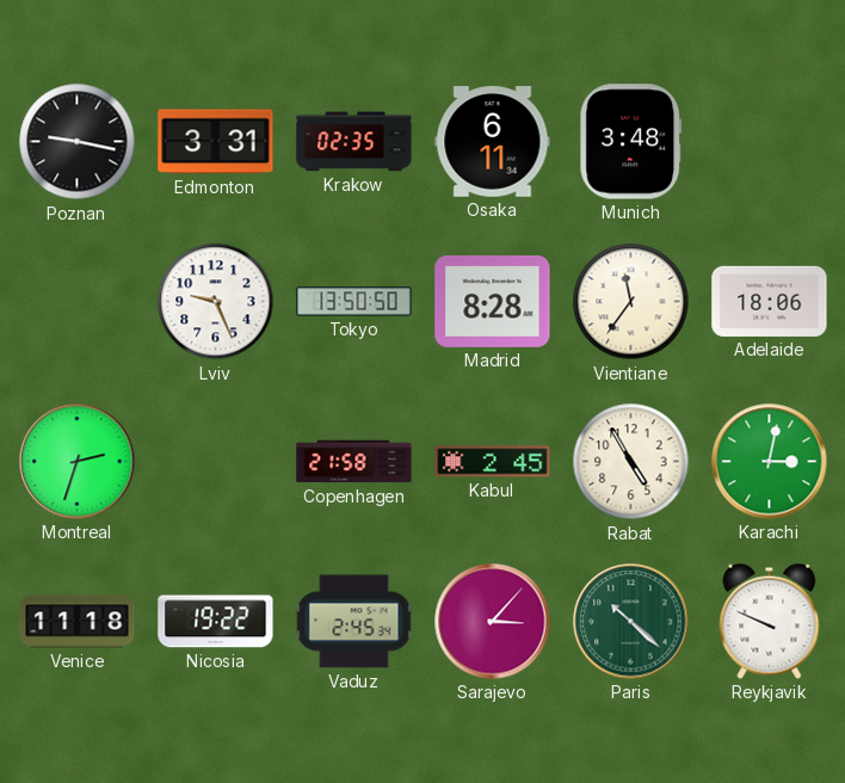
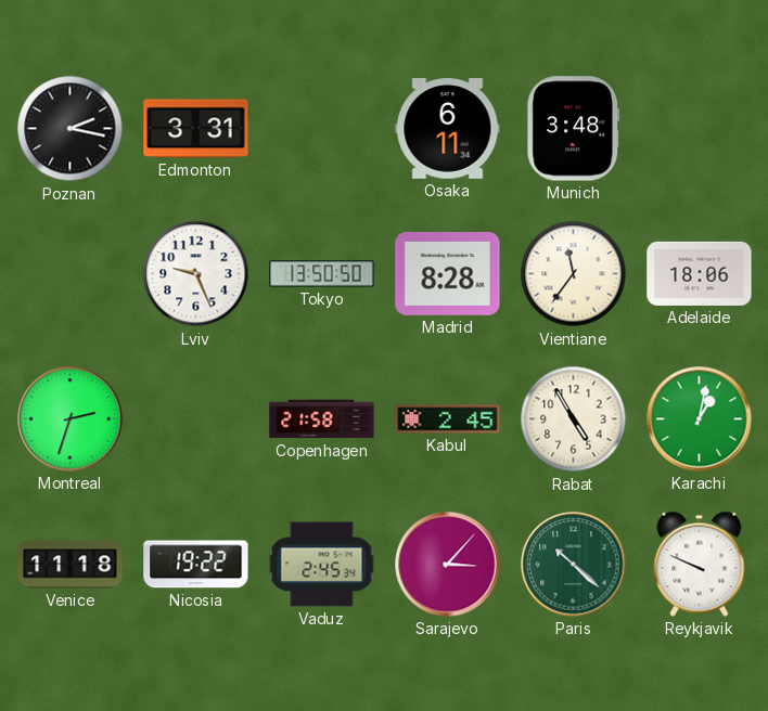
Poznan: 9:17 -> 2:17 (71, 129)
Krakow: 02:35 -> none (354, 142)
Karachi: 3:02 -> 1:02 (700, 419)
